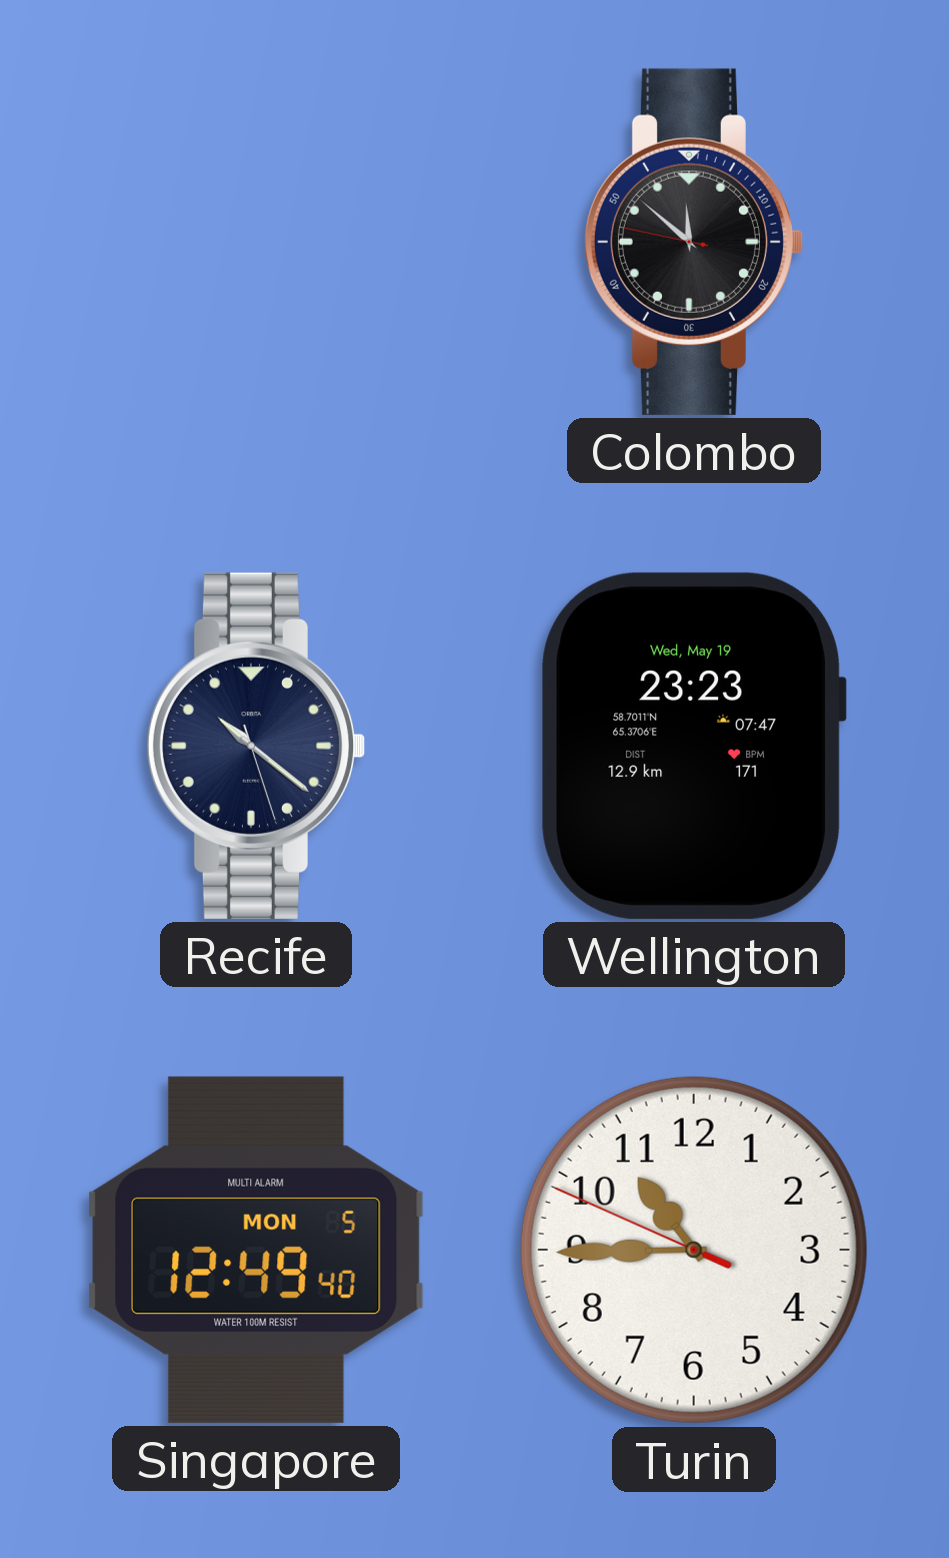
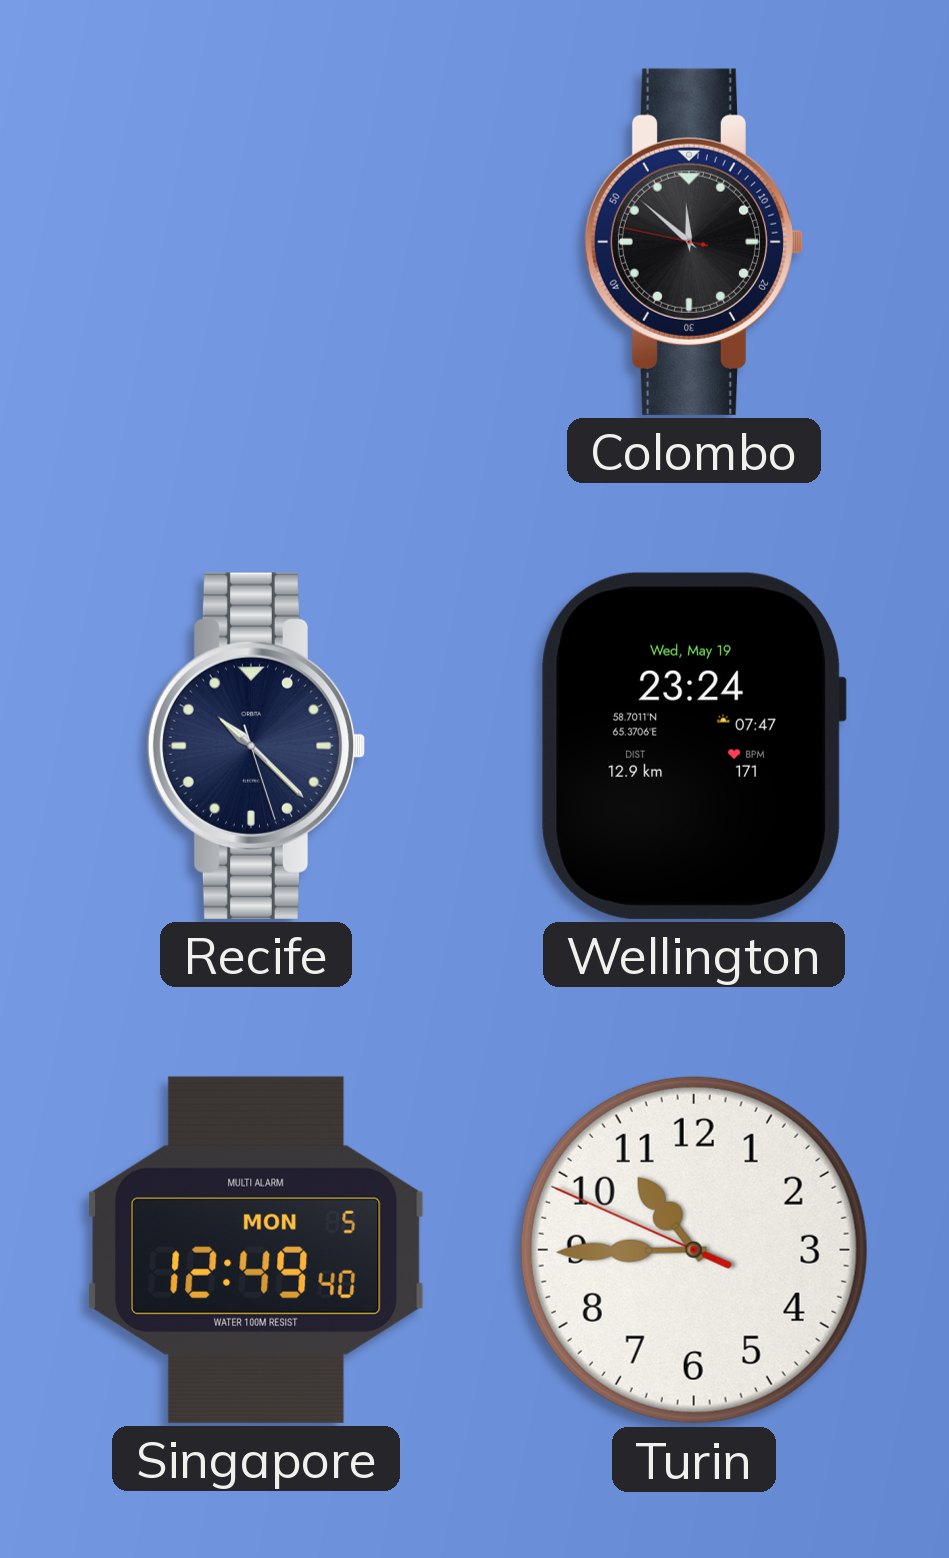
Recife: 10:21 -> 10:22 (256, 746)
Wellington: 23:23 -> 23:24 (694, 746)
